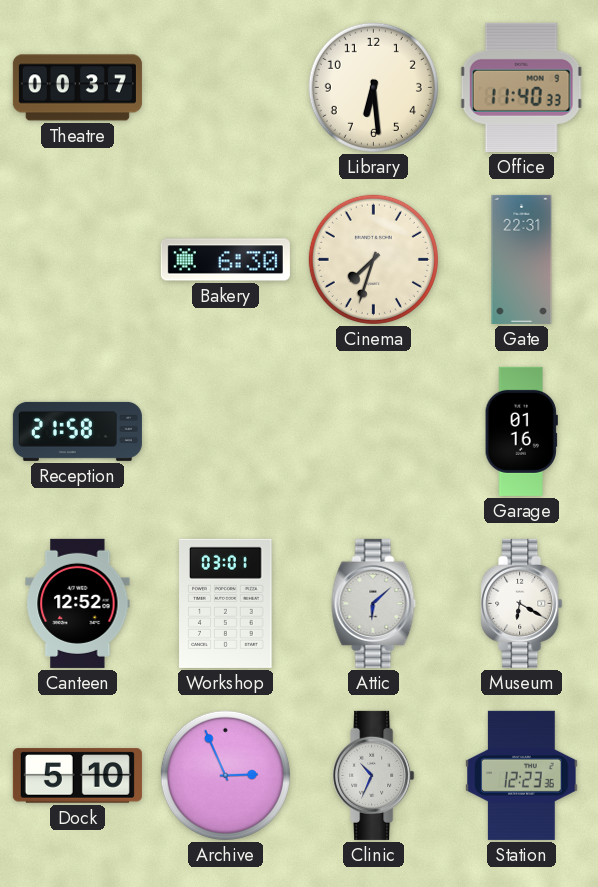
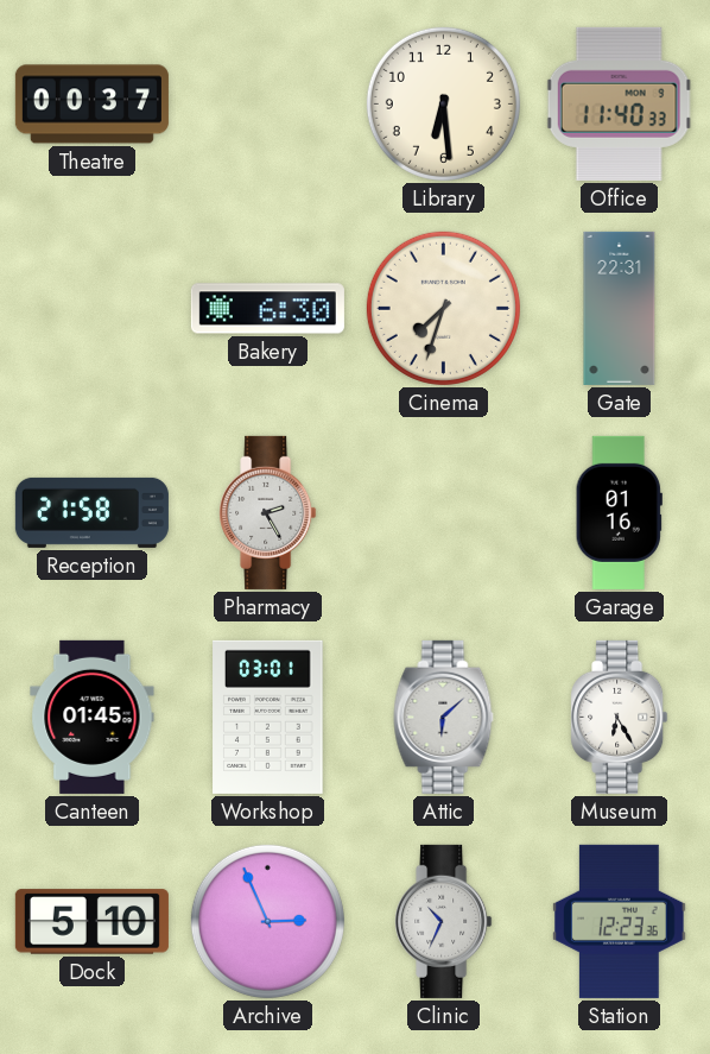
Pharmacy: none -> 2:25 (268, 512)
Canteen: 12:52 -> 01:45 (93, 717)
Museum: 6:20 -> 6:25 (620, 717)
